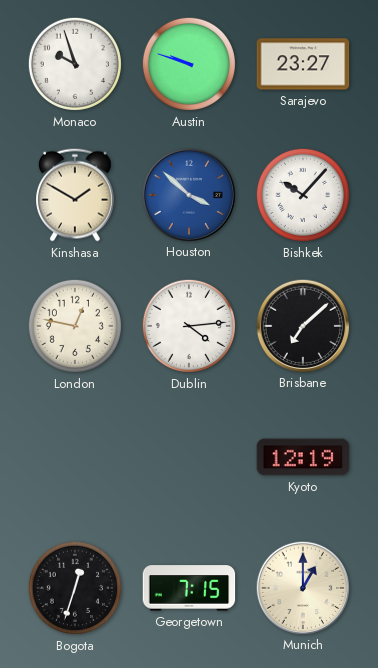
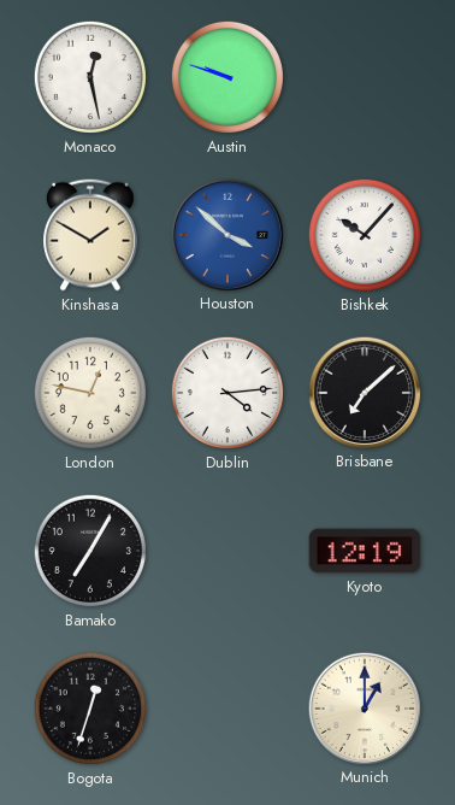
Monaco: 9:57 -> 12:28 (90, 77)
Sarajevo: 23:27 -> none (303, 64)
Bamako: none -> 7:05 (90, 551)
Georgetown: 7:15 -> none (189, 588)
